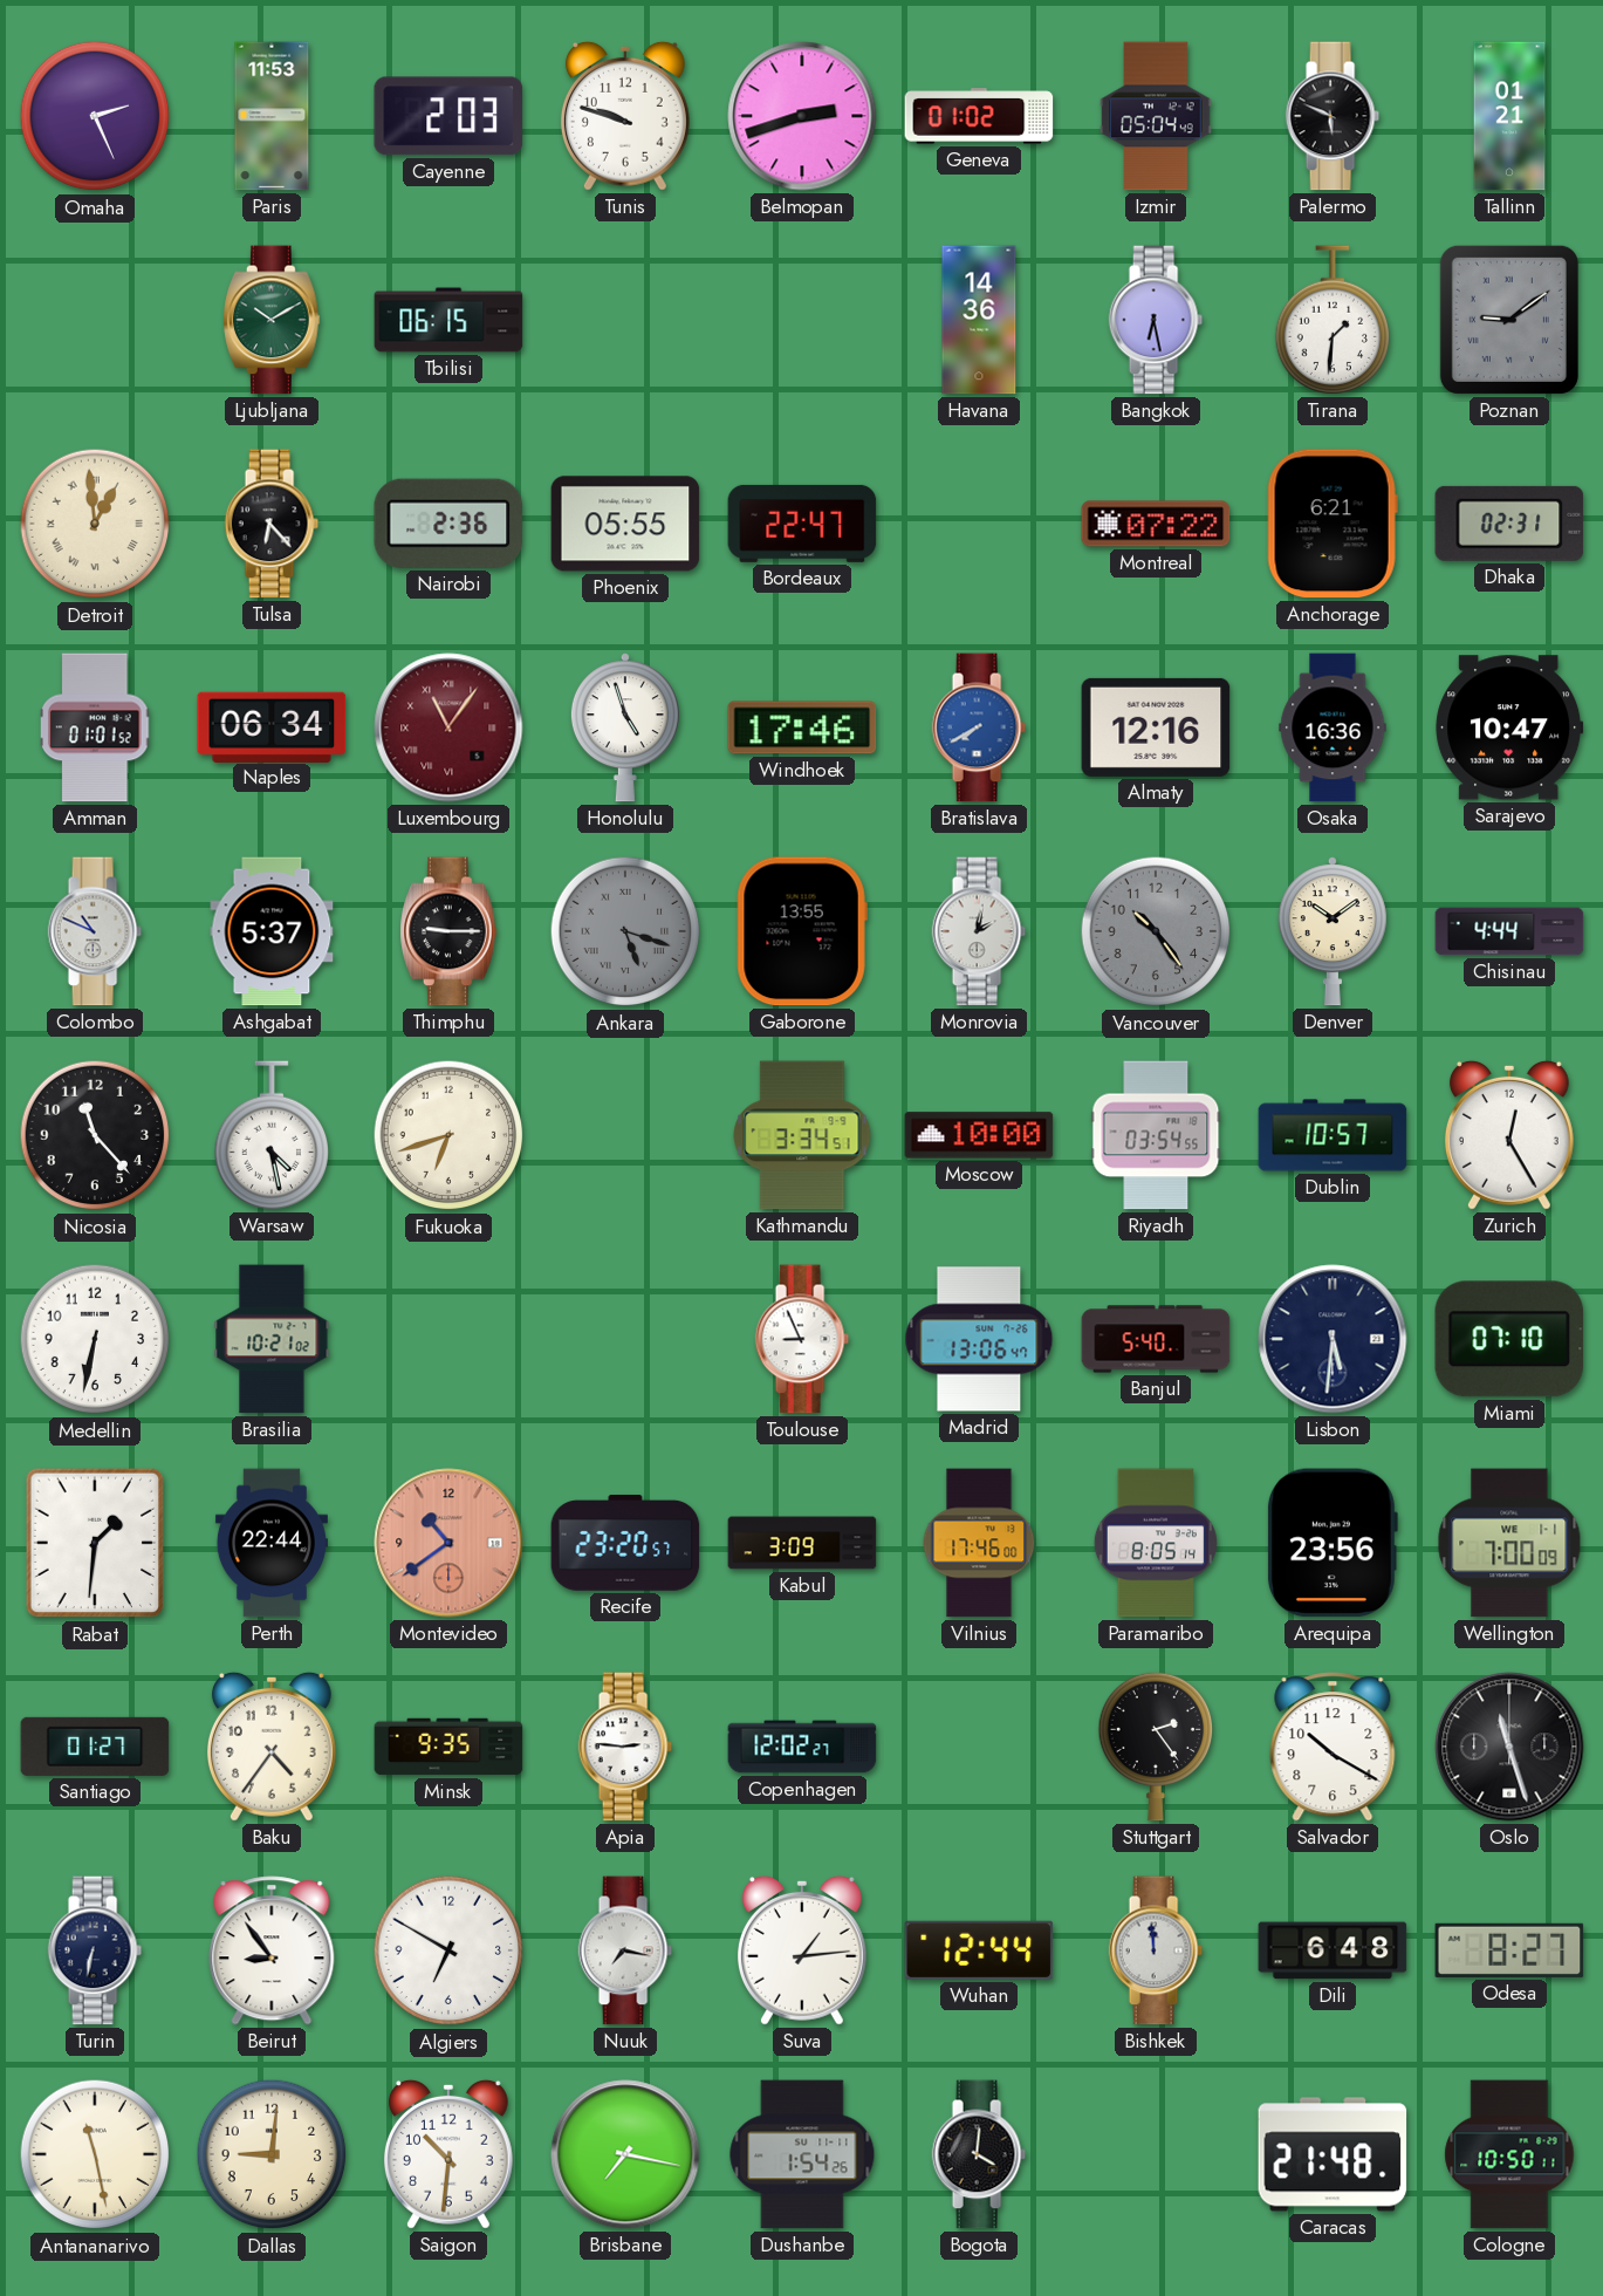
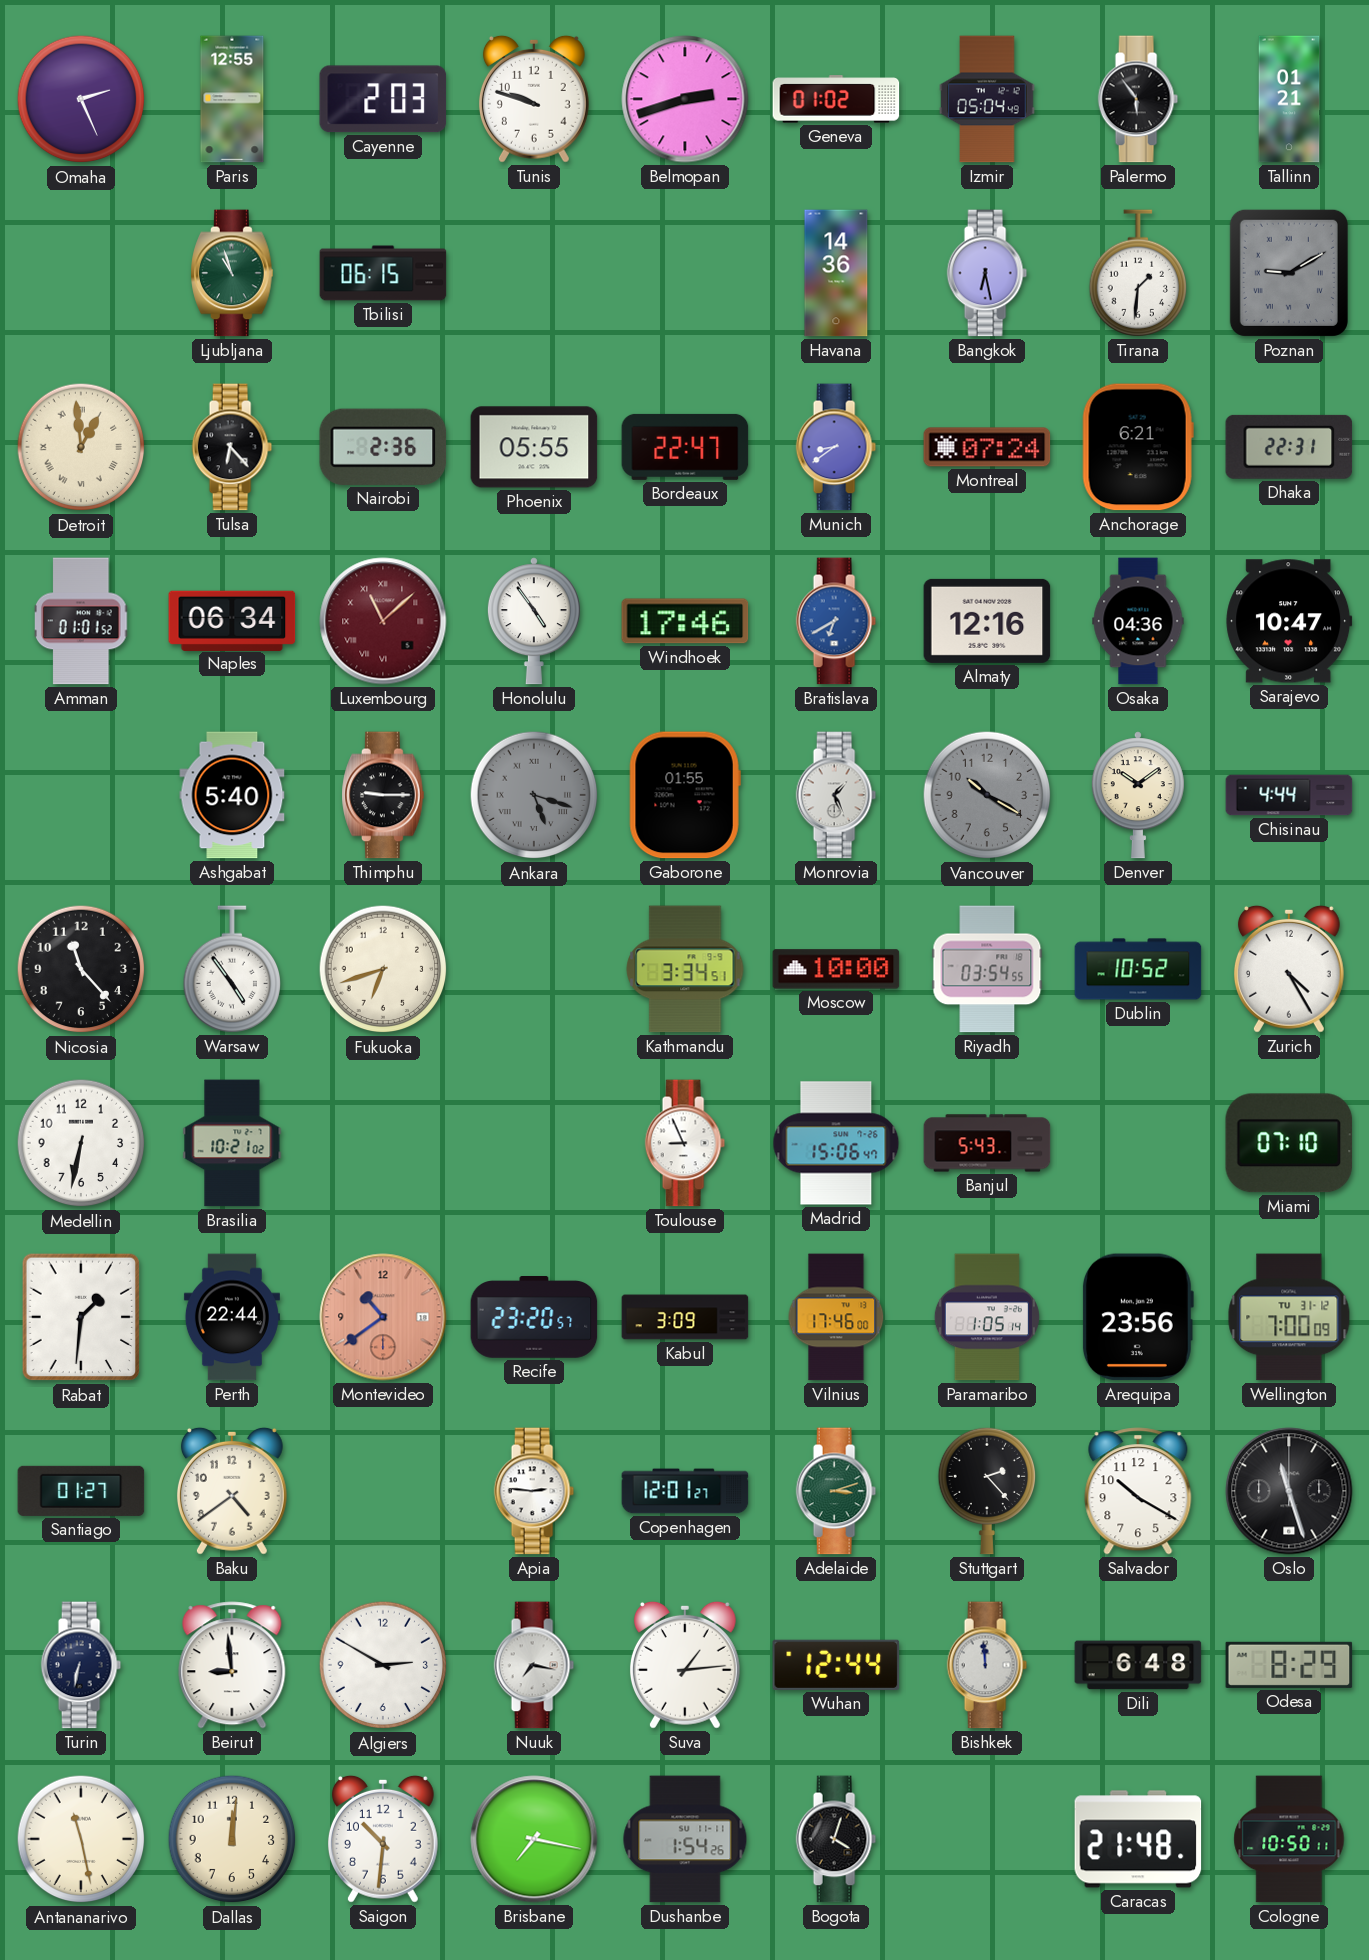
Paris: 11:53 -> 12:55 (232, 99)
Palermo: 5:49 -> 5:54 (1138, 99)
Ljubljana: 10:10 -> 10:57 (232, 273)
Poznan: 9:09 -> 9:10 (1289, 273)
Munich: none -> 8:39 (836, 447)
Montreal: 07:22 -> 07:24 (987, 447)
Dhaka: 02:31 -> 22:31 (1289, 447)
Luxembourg: 11:06 -> 11:08 (383, 621)
Honolulu: 4:57 -> 4:54 (534, 621)
Bratislava: 7:40 -> 6:40 (836, 621)
Osaka: 16:36 -> 04:36 (1138, 621)
Colombo: 10:49 -> none (95, 931)
Ashgabat: 5:37 -> 5:40 (232, 795)
Gaborone: 13:55 -> 01:55 (685, 795)
Monrovia: 2:02 -> 1:26 (836, 795)
Vancouver: 10:24 -> 10:20 (987, 795)
Warsaw: 4:28 -> 4:54 (231, 969)
Dublin: 10:57 -> 10:52 (1138, 969)
Zurich: 12:25 -> 4:25 (1289, 969)
Madrid: 13:06 -> 15:06 (836, 1143)
Banjul: 5:40 -> 5:43 (987, 1143)
Lisbon: 5:31 -> none (1333, 1339)
Paramaribo: 8:05 -> 1:05 (987, 1317)
Wellington date: WE 1-1 -> TU 31-12 (1289, 1317)
Baku: 4:36 -> 4:39 (232, 1491)
Minsk: 9:35 -> none (448, 1747)
Copenhagen: 12:02 -> 12:01 (685, 1491)
Adelaide: none -> 3:12 (836, 1491)
Stuttgart: 2:24 -> 2:23 (986, 1491)
Beirut: 8:54 -> 8:59 (232, 1665)
Algiers: 6:50 -> 2:50 (383, 1665)
Odesa: 8:27 -> 8:29 (1289, 1665)
Dallas: 9:01 -> 12:01 (232, 1839)
Bogota: 4:01 -> 4:03 (836, 1839)
